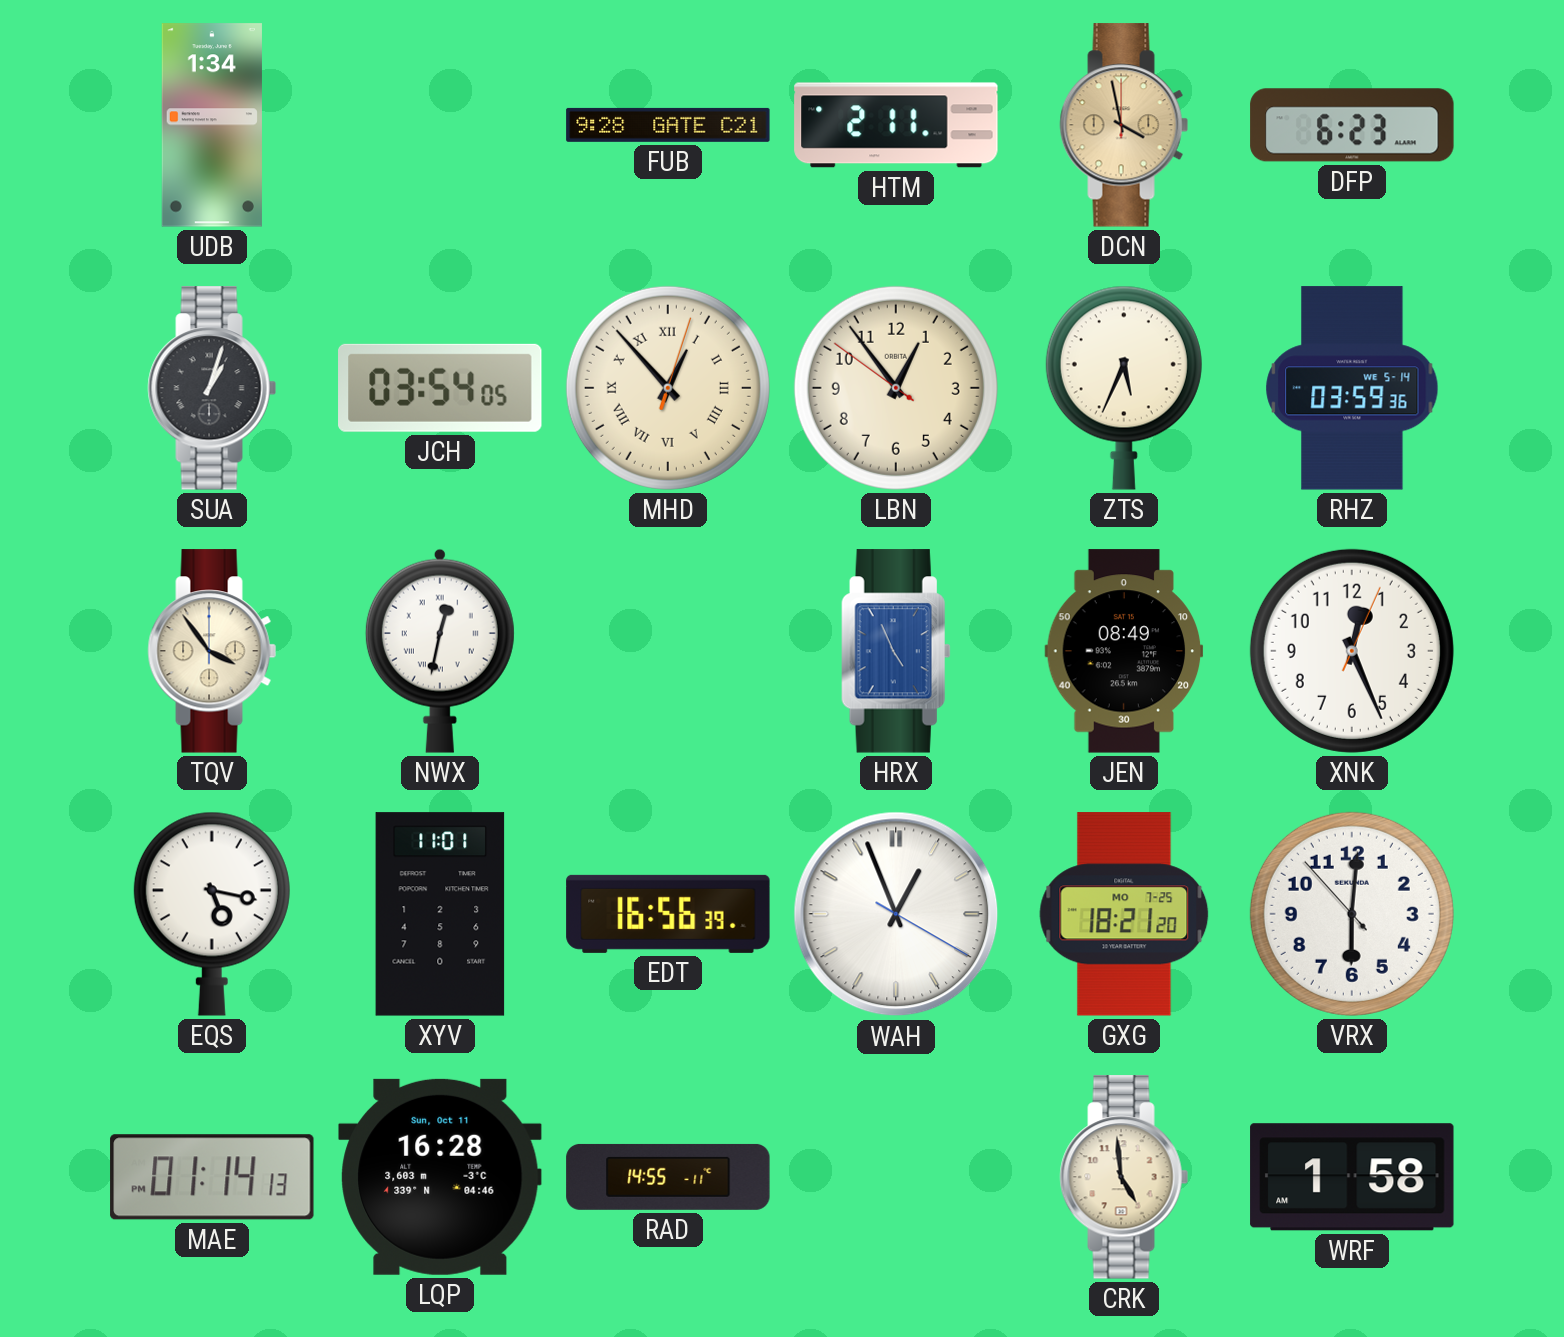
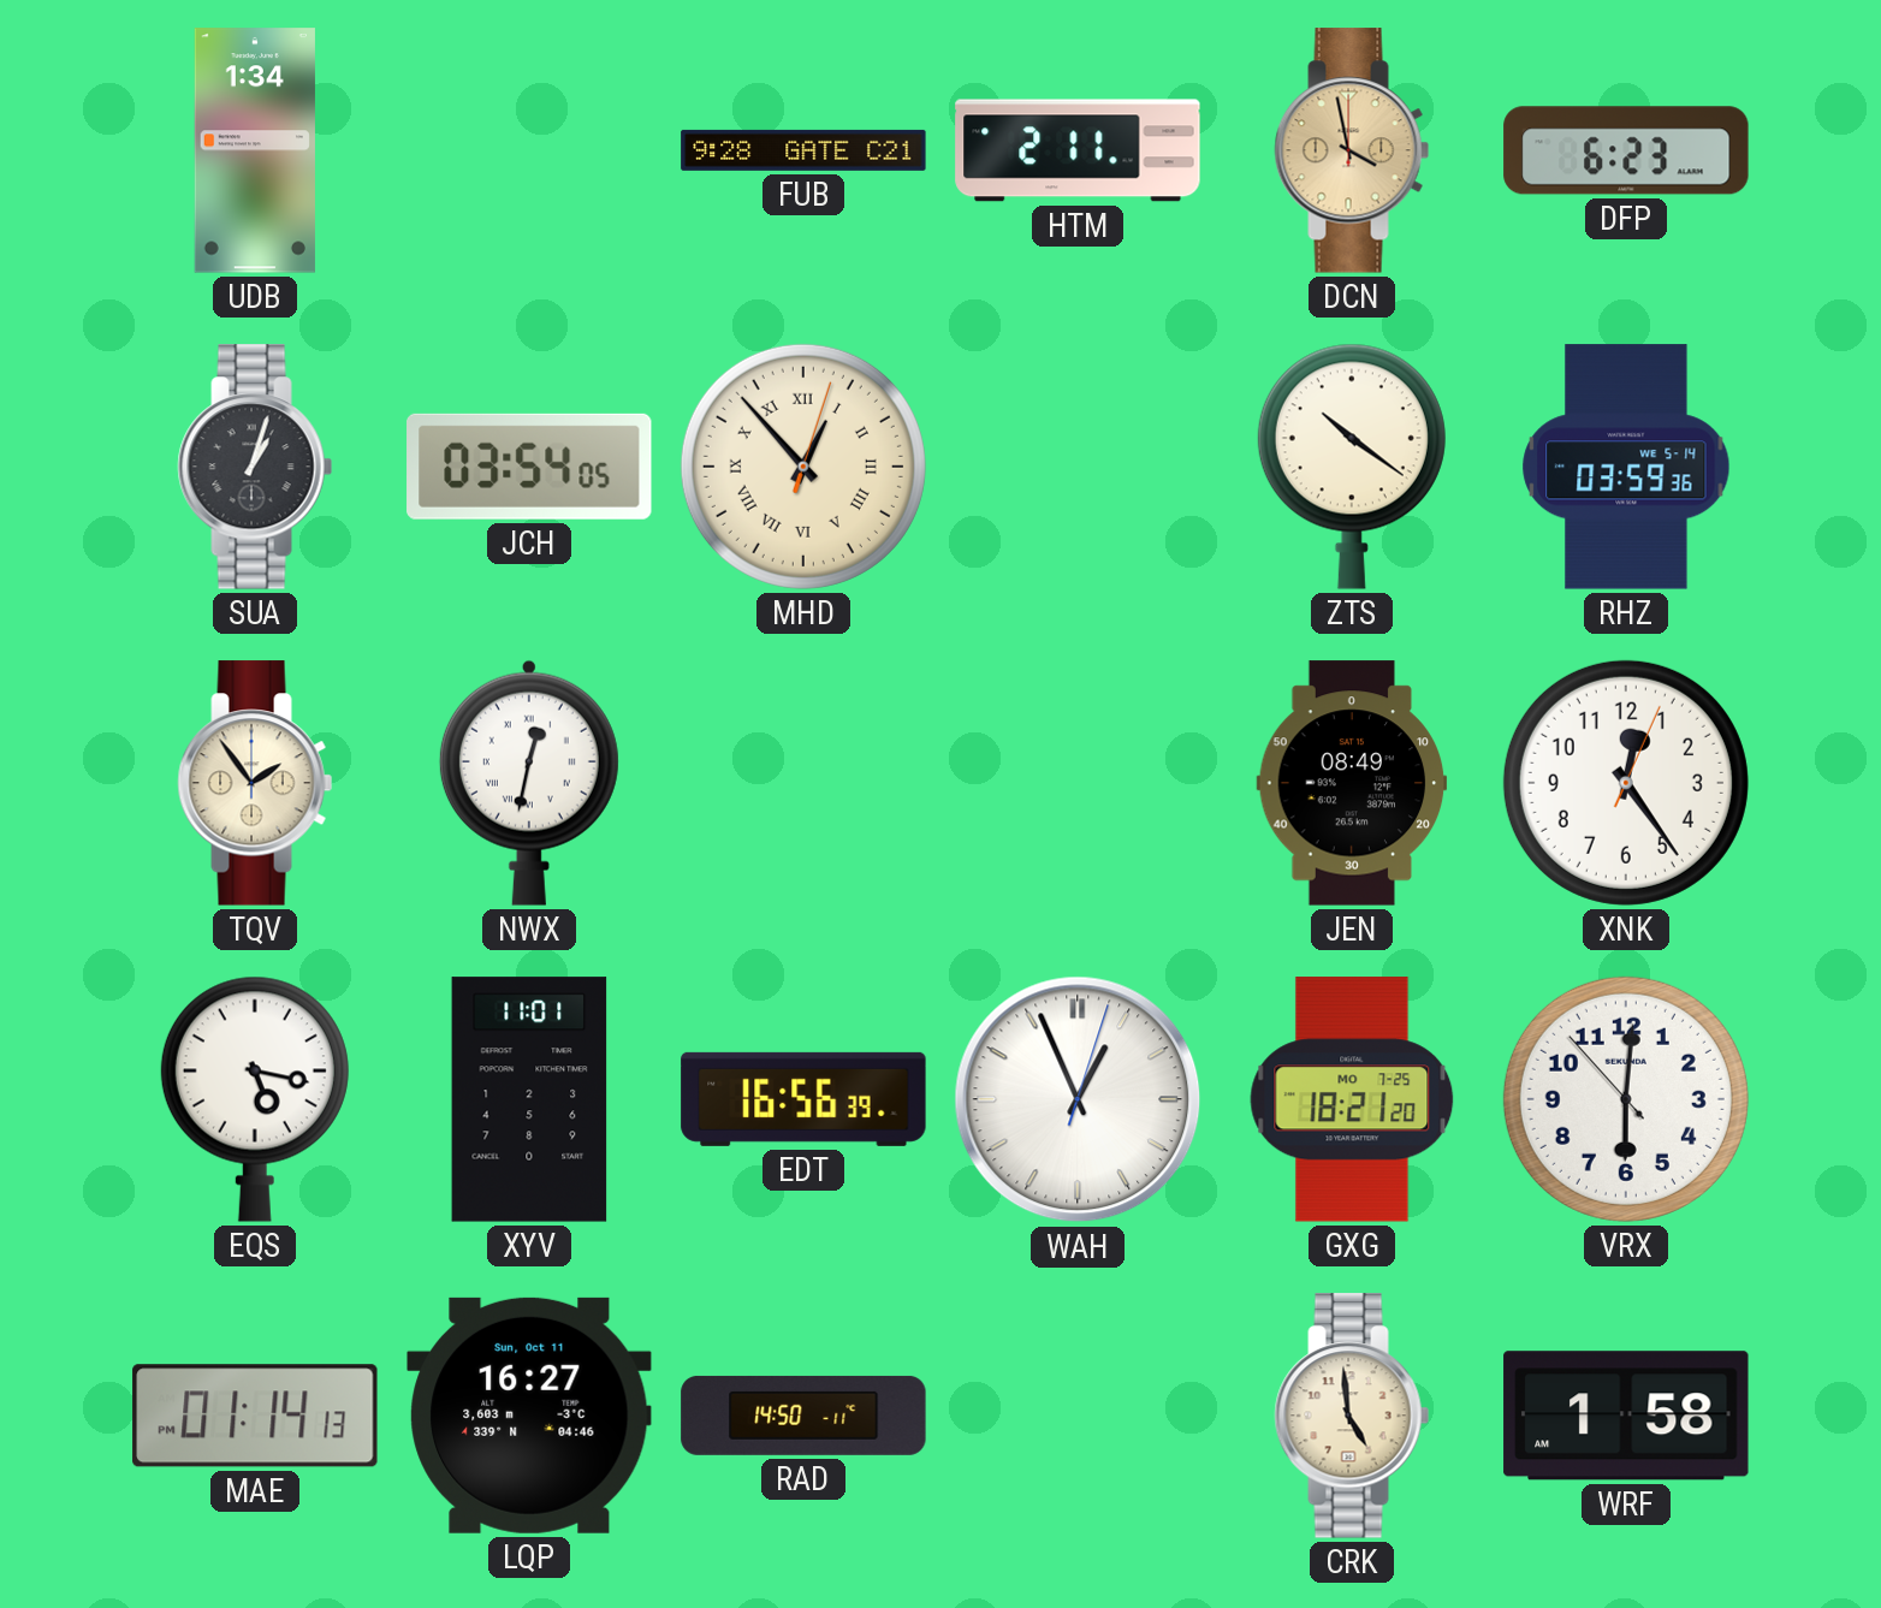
LBN: 12:53 -> none (896, 388)
ZTS: 5:34 -> 10:21 (1352, 467)
TQV: 3:54 -> 1:54 (255, 783)
HRX: 4:56 -> none (896, 651)
XNK: 12:26 -> 12:24 (1626, 783)
WAH: 12:56:20 -> 12:56:03 (1078, 1099)
LQP: 16:28 -> 16:27 (529, 1416)
RAD: 14:55 -> 14:50 (803, 1416)
